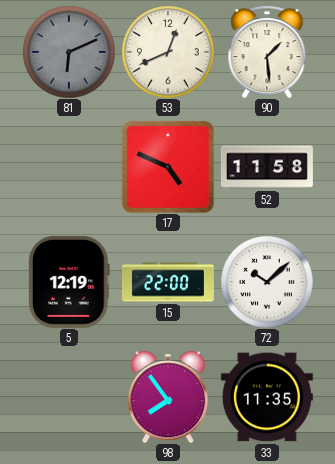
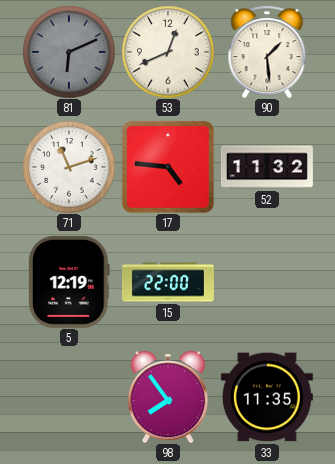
71: none -> 11:12 (69, 167)
17: 4:49 -> 4:46 (168, 167)
52: 11:58 -> 11:32 (267, 167)
72: 10:08 -> none (267, 282)
